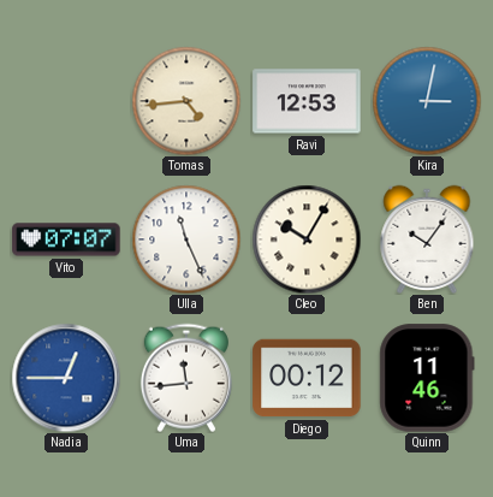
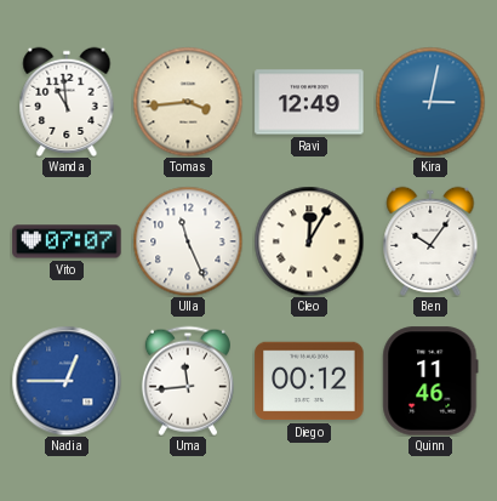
Wanda: none -> 10:59 (67, 102)
Tomas: 4:44 -> 3:44 (188, 102)
Ravi: 12:53 -> 12:49 (309, 102)
Cleo: 10:05 -> 12:05 (309, 241)
